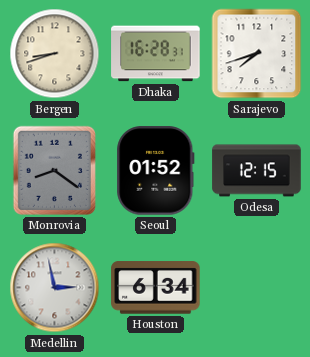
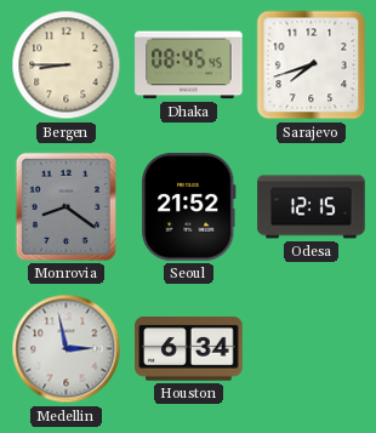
Bergen: 8:42 -> 8:45 (67, 65)
Dhaka: 16:28 -> 08:45 (189, 65)
Seoul: 01:52 -> 21:52 (189, 207)
